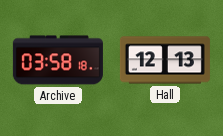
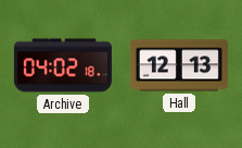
Archive: 03:58 -> 04:02 (63, 65)
